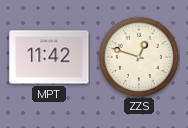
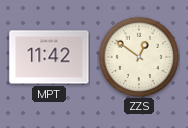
ZZS: 12:48 -> 12:51 (139, 57)
